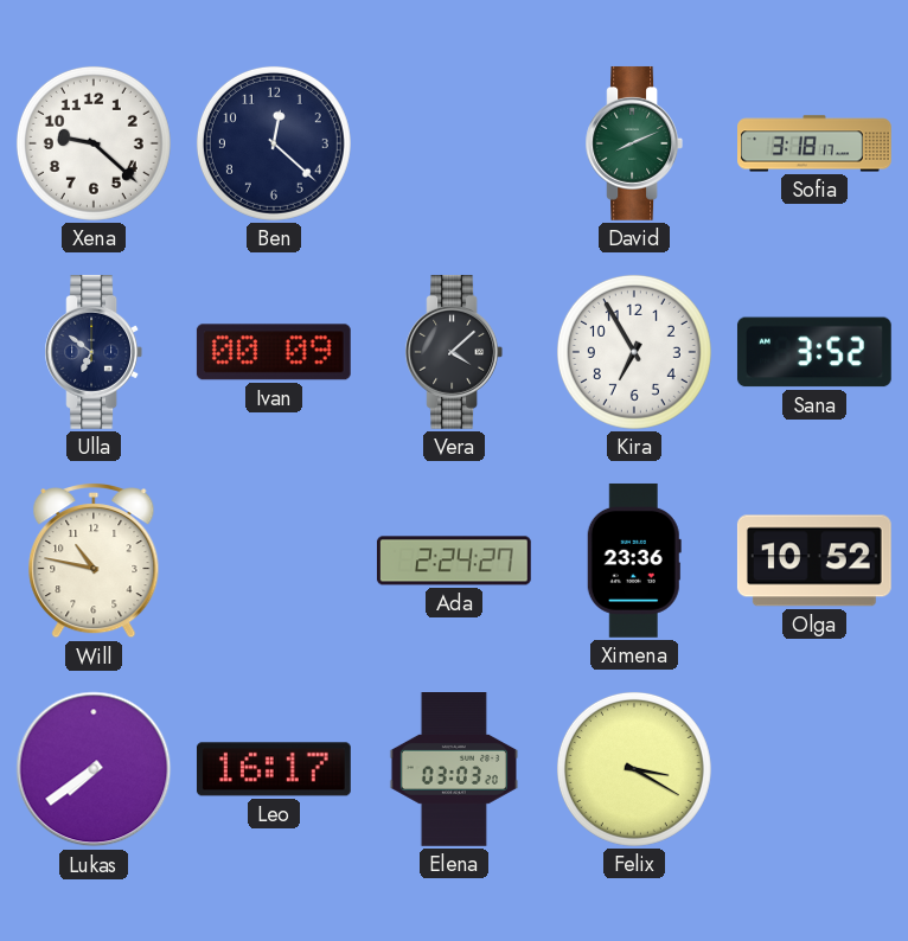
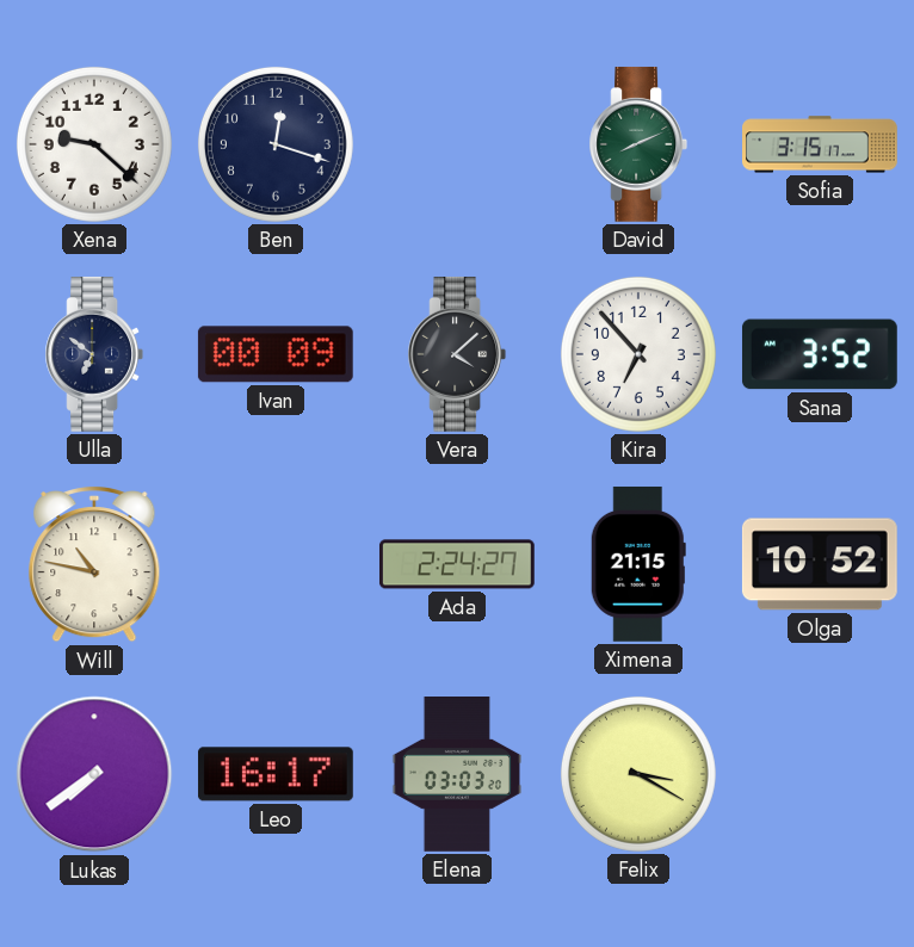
Ben: 12:22 -> 12:18 (276, 144)
Sofia: 3:18 -> 3:15 (821, 144)
Kira: 6:55 -> 6:53 (638, 354)
Ximena: 23:36 -> 21:15 (638, 564)
